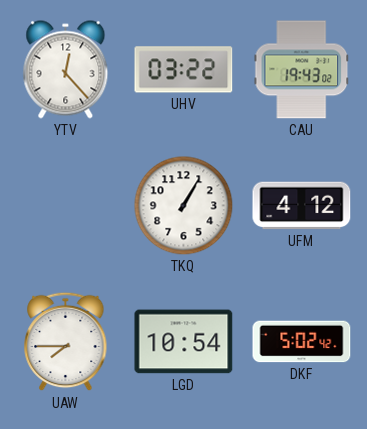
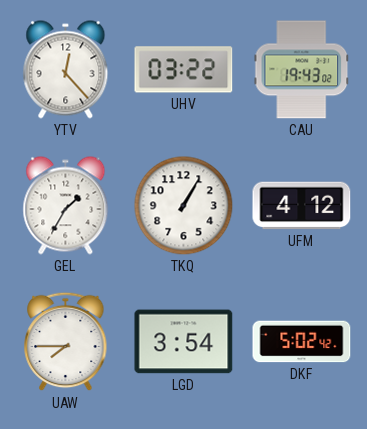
GEL: none -> 1:35 (66, 206)
LGD: 10:54 -> 3:54 (184, 342)
